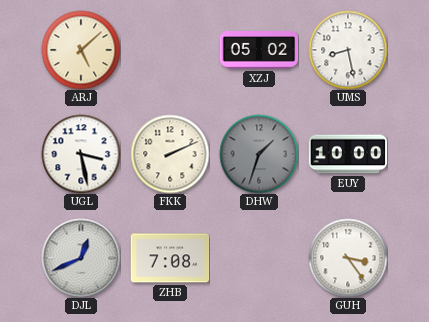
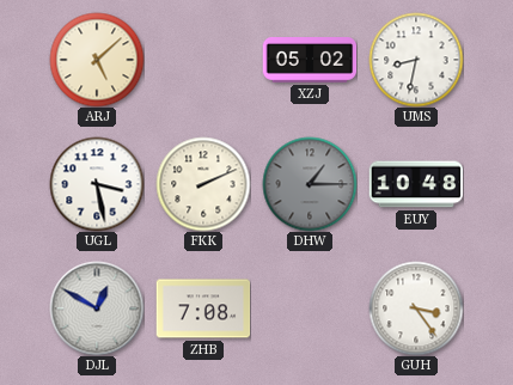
UMS: 8:28 -> 8:32 (416, 60)
DHW: 1:33 -> 1:15 (310, 184)
EUY: 10:00 -> 10:48 (416, 184)
DJL: 12:41 -> 12:50 (97, 308)
